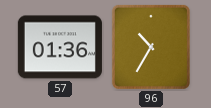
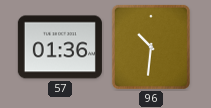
96: 10:35 -> 10:31 (151, 47)
